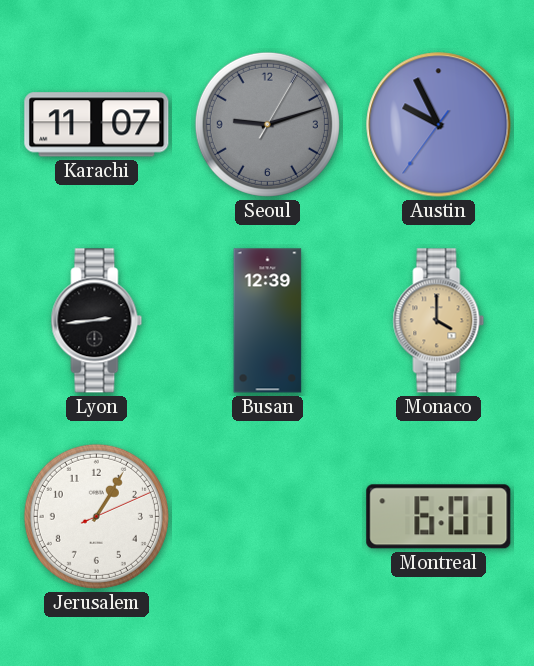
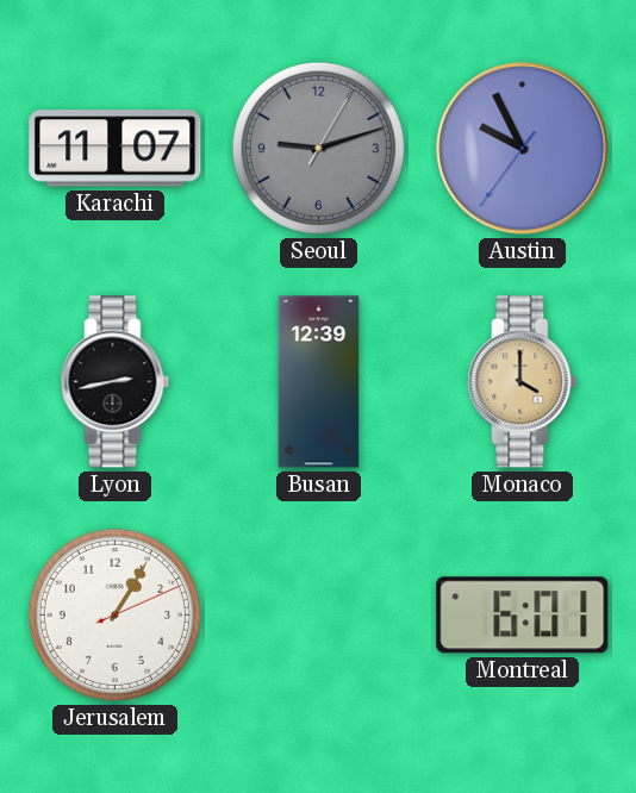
Lyon: 2:44 -> 2:43 (116, 382)
